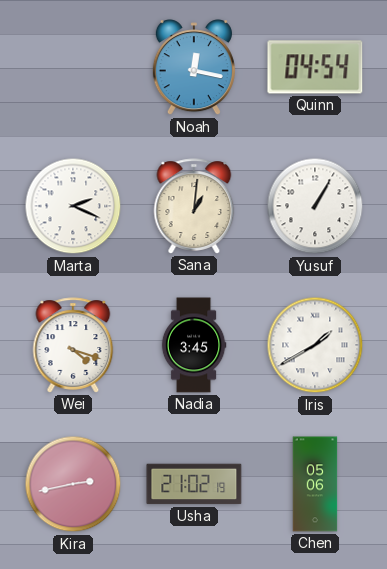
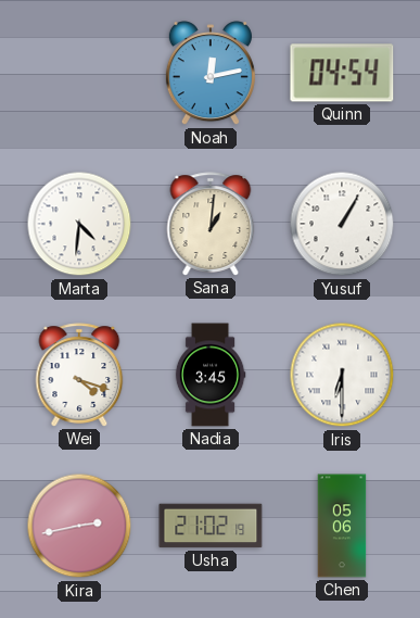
Noah: 12:17 -> 12:13 (211, 74)
Marta: 2:19 -> 4:31 (79, 224)
Iris: 1:40 -> 6:30 (342, 375)
